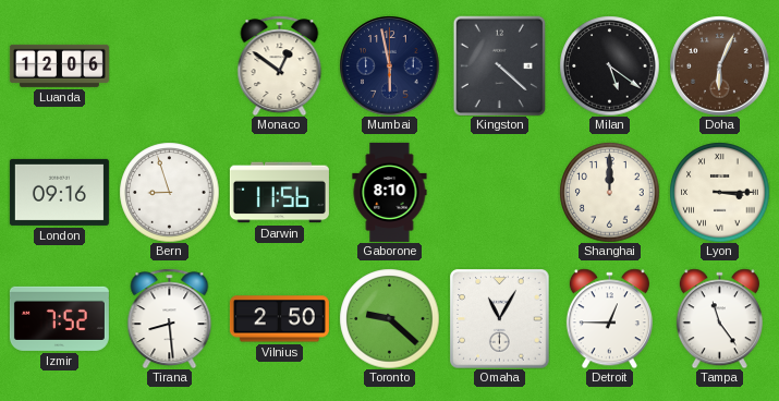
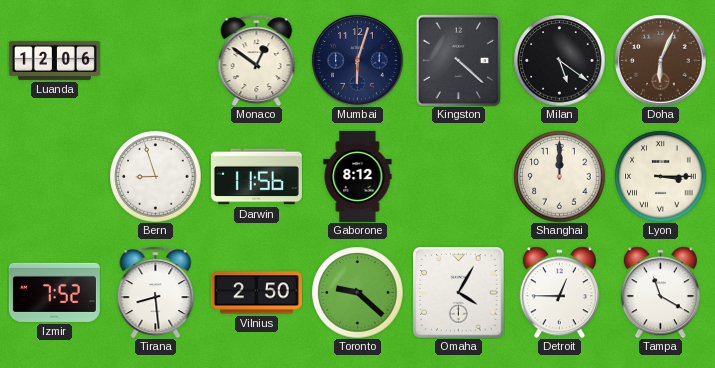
Mumbai: 5:58 -> 6:03 (357, 60)
London: 09:16 -> none (59, 192)
Gaborone: 8:10 -> 8:12 (358, 176)
Omaha: 11:05 -> 4:05 (458, 292)
Tampa: 11:24 -> 11:20 (660, 292)
